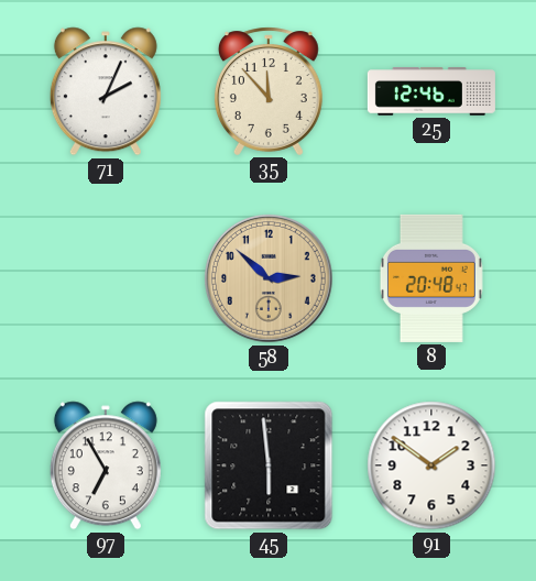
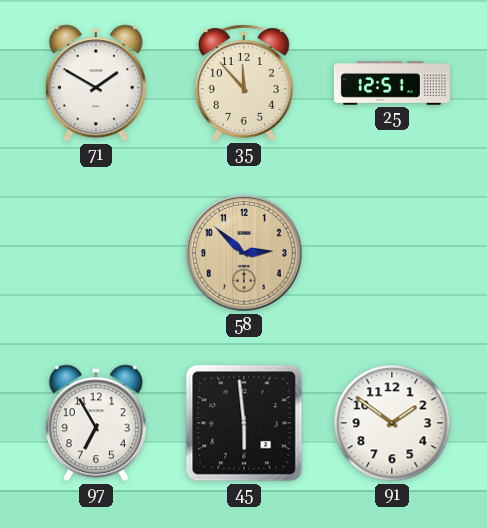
71: 2:04 -> 1:50 (96, 83)
25: 12:46 -> 12:51 (392, 83)
8: 20:48 -> none (431, 278)
